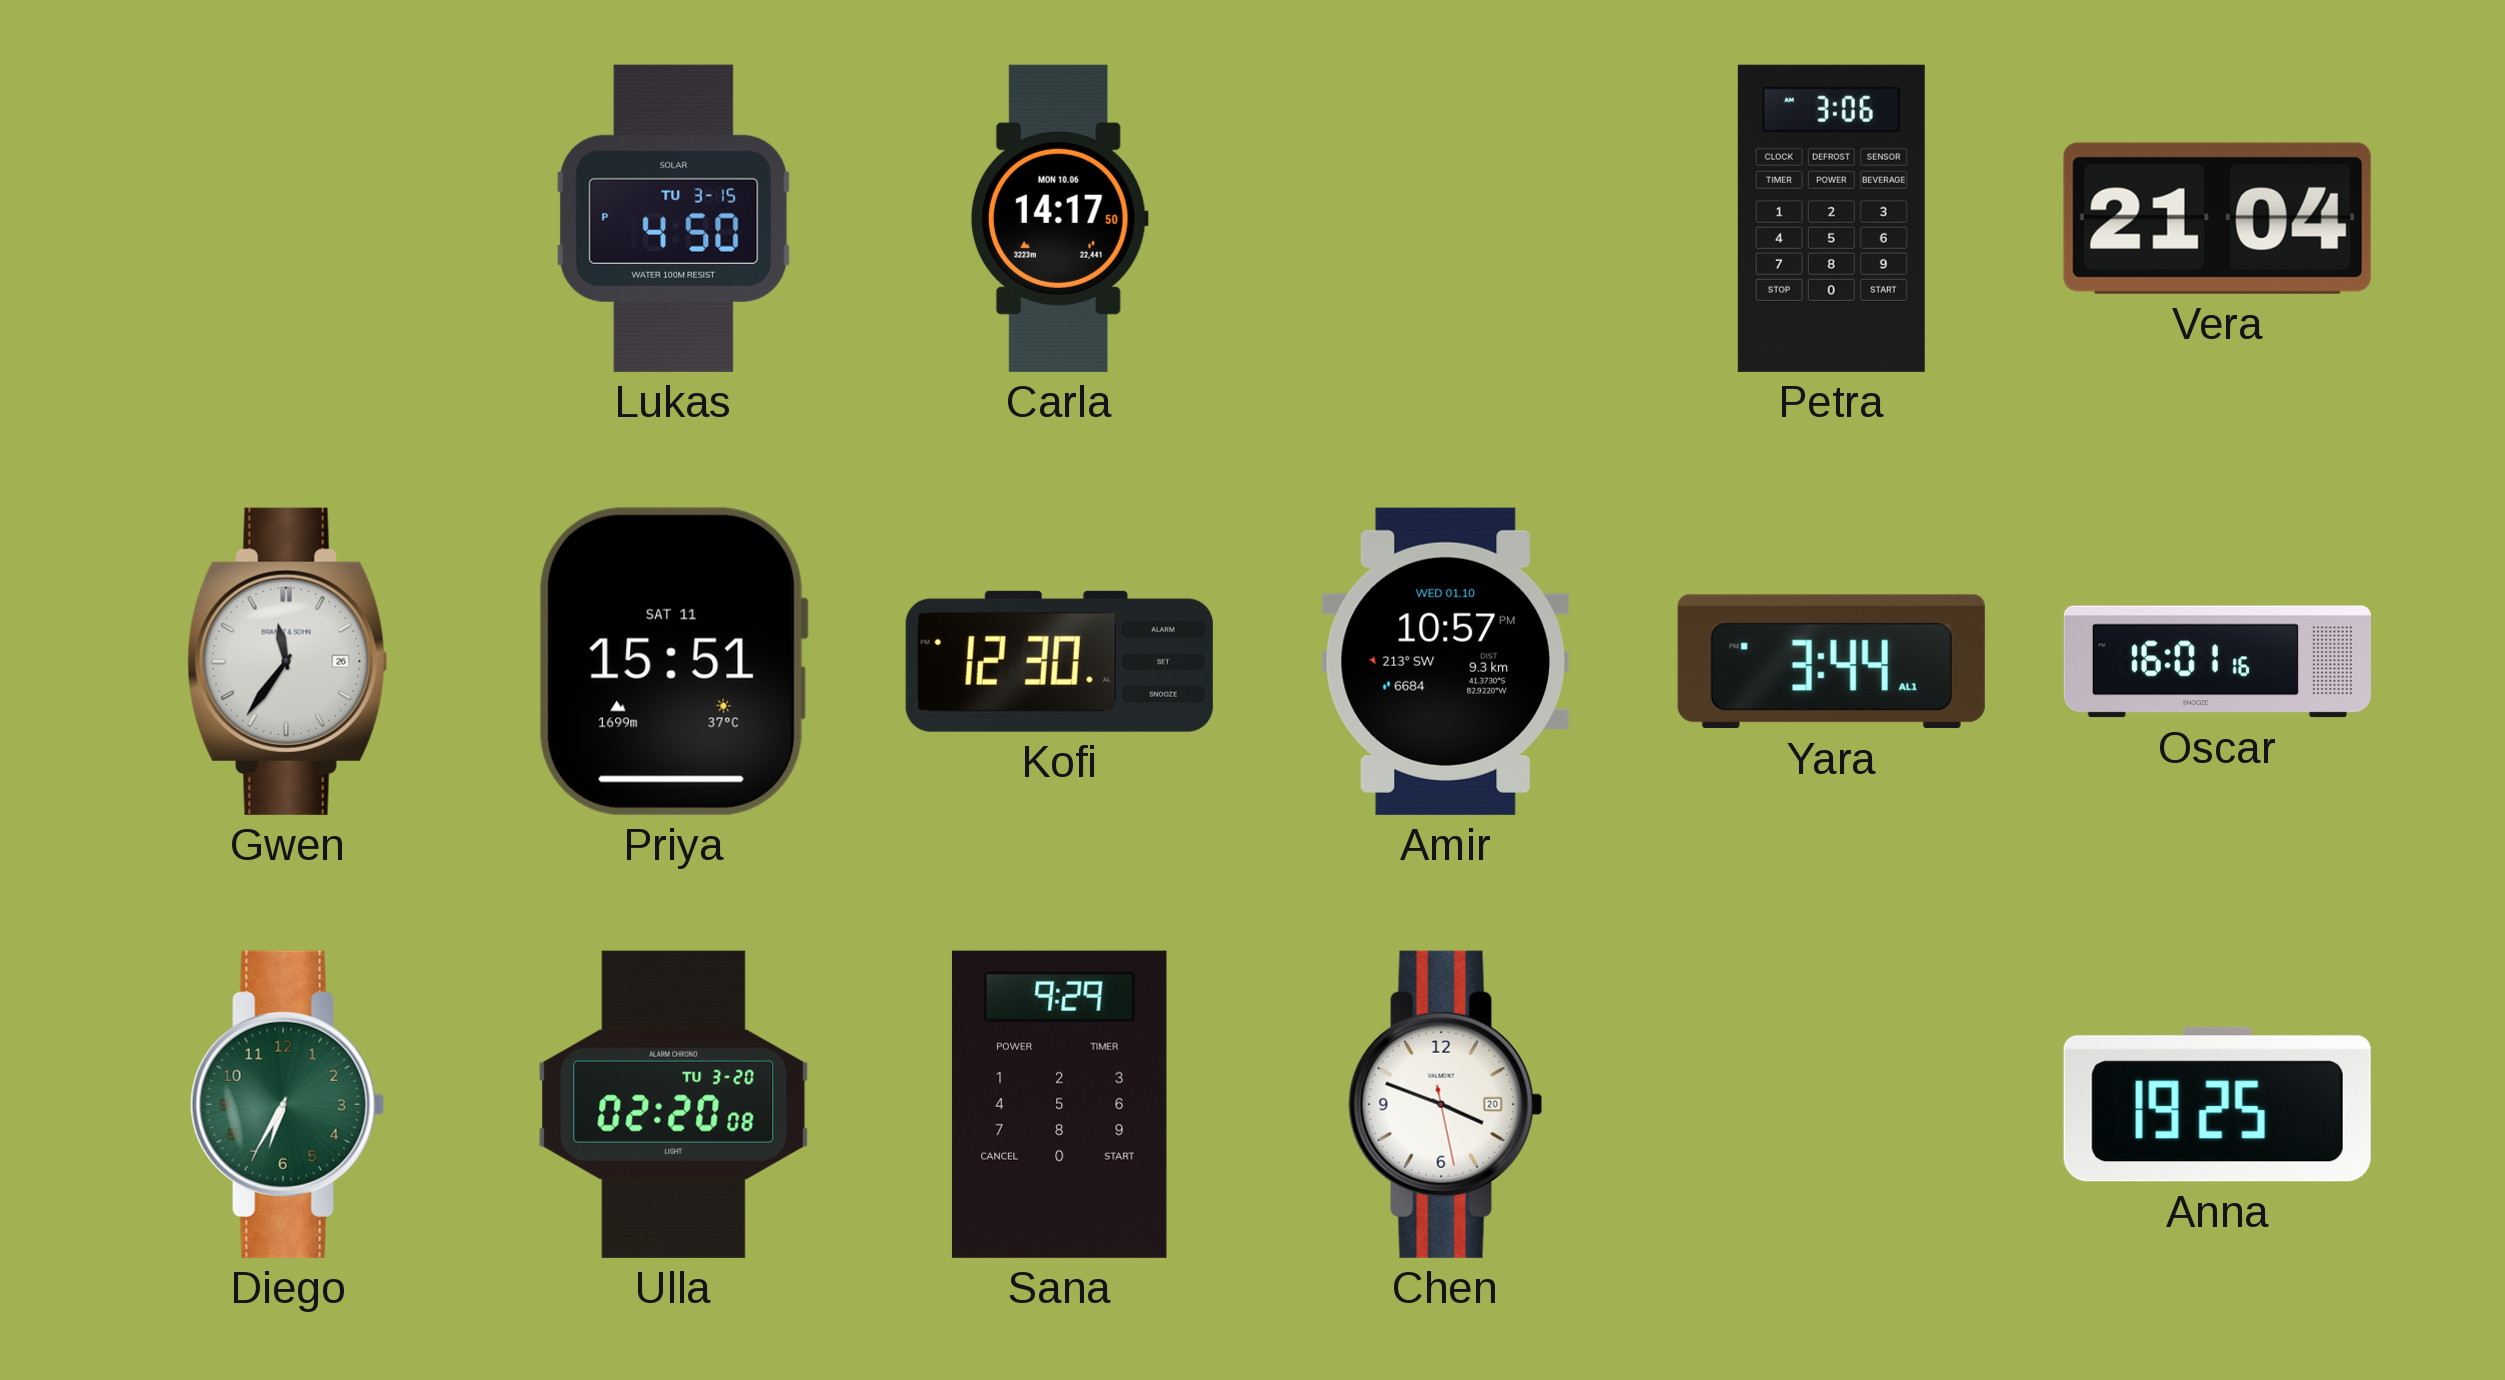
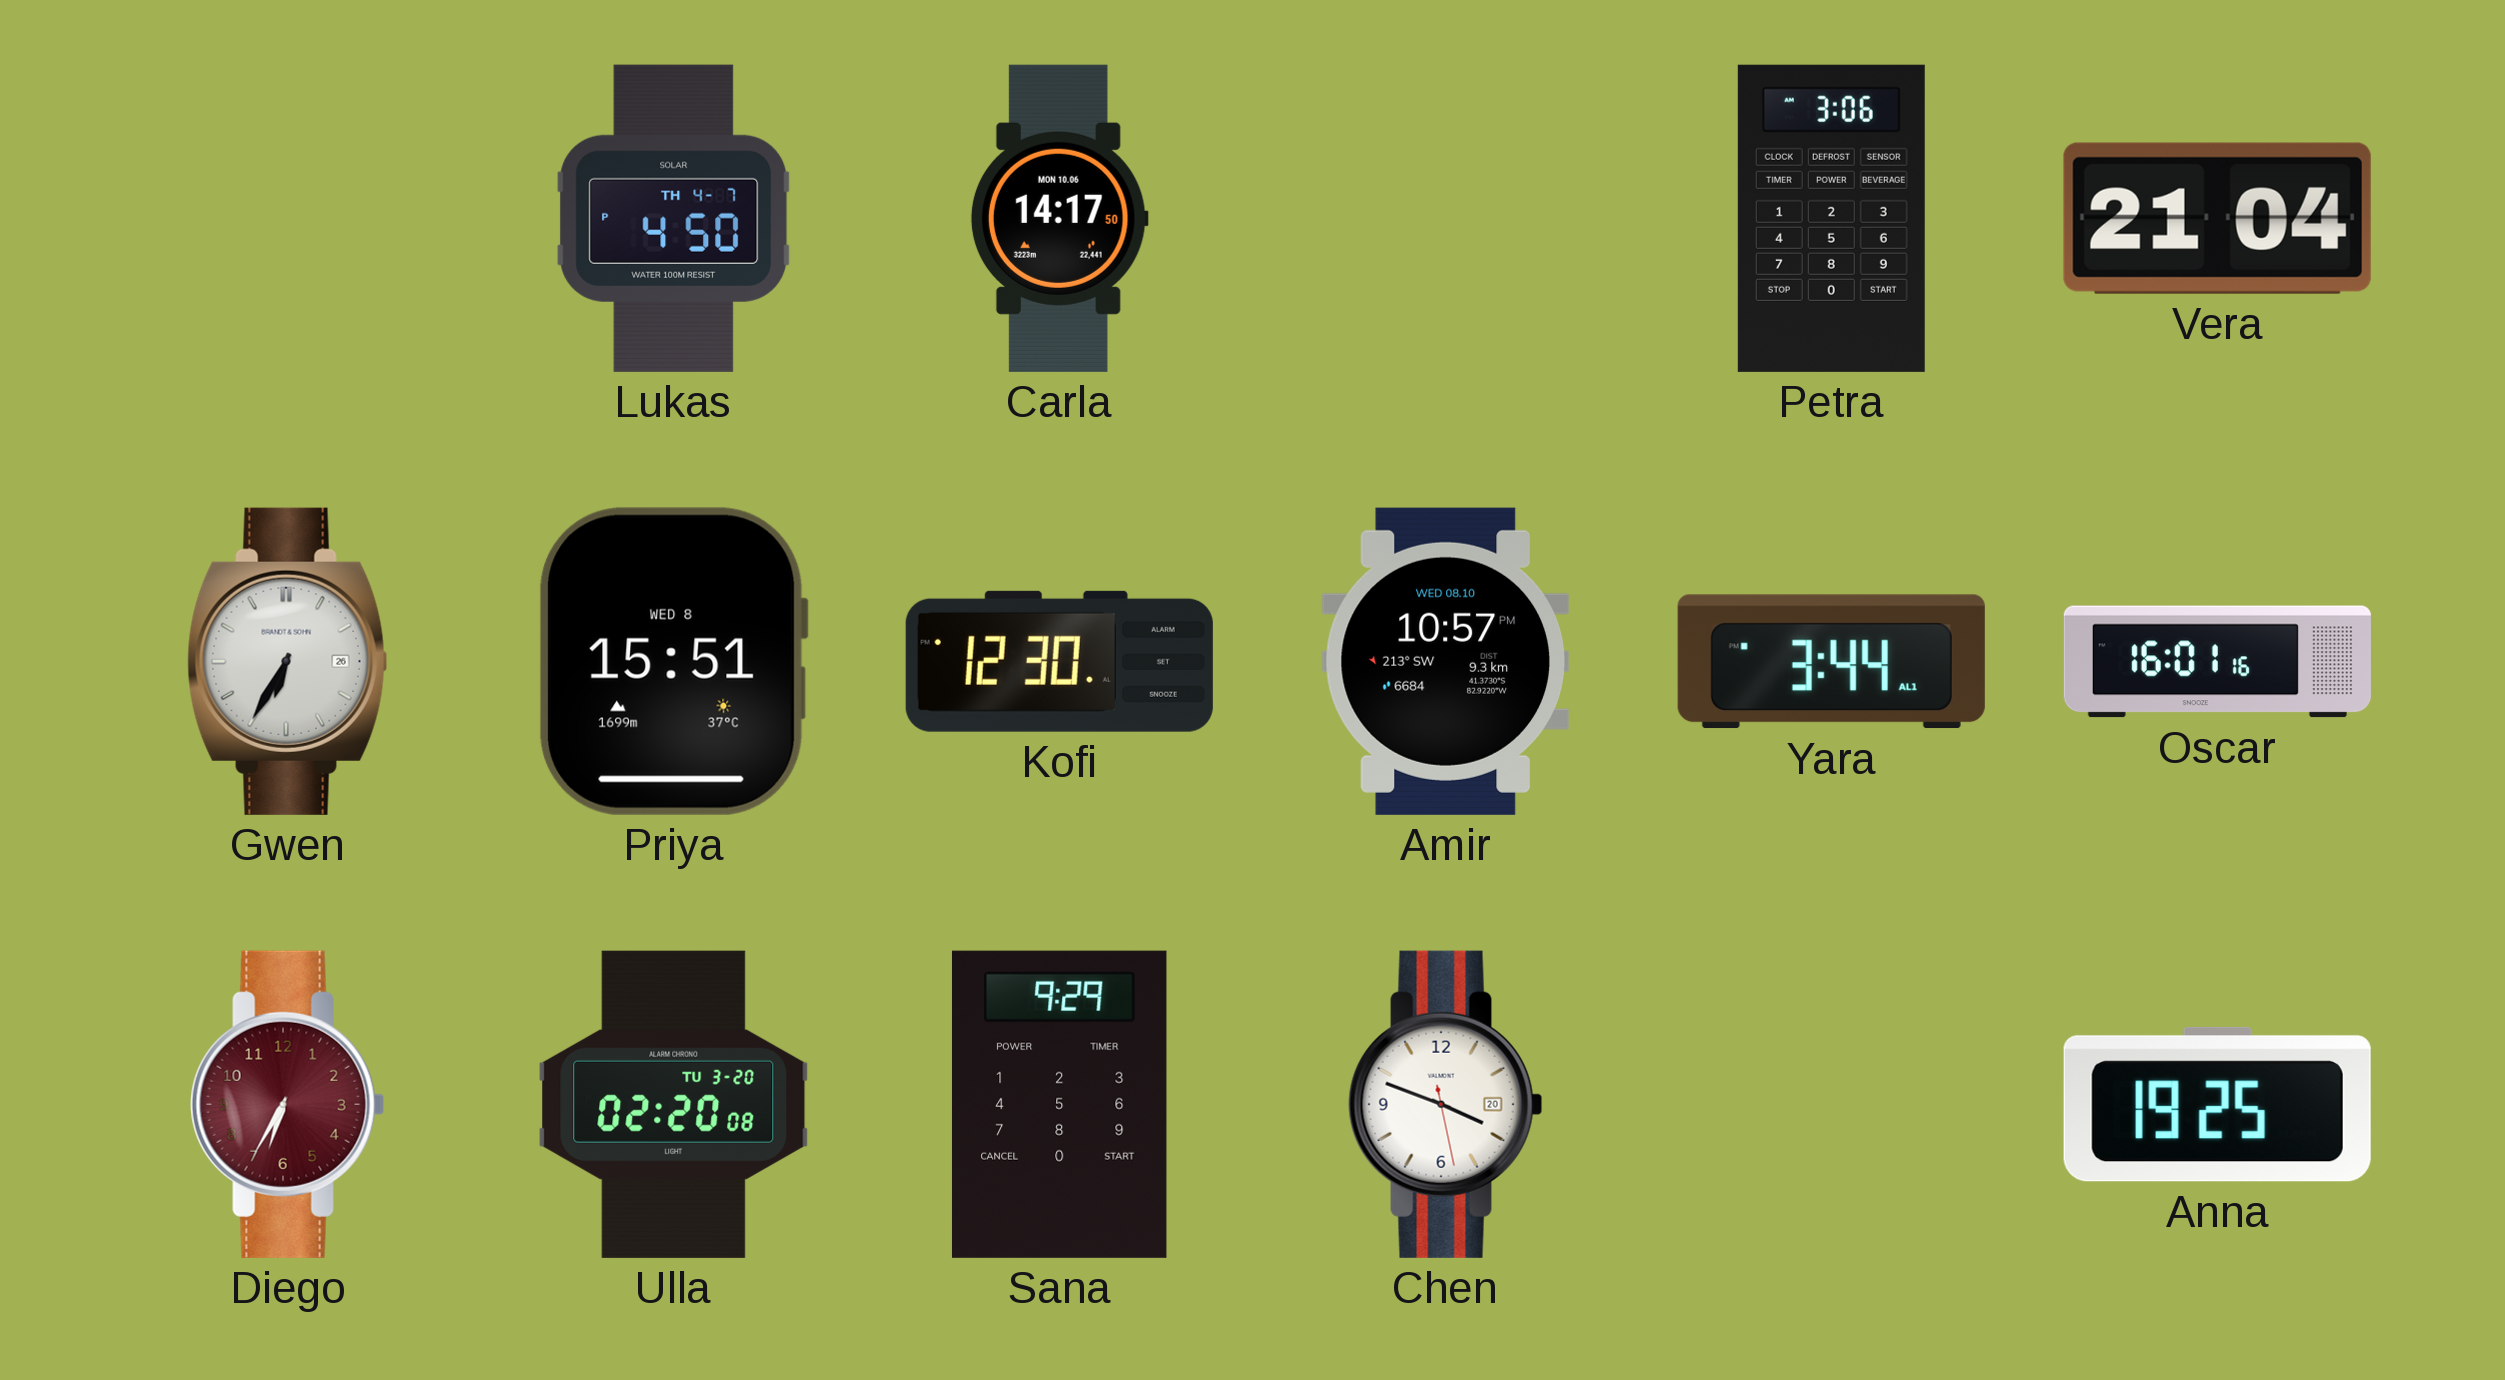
Lukas date: TU 3-15 -> TH 4-7 (674, 218)
Gwen: 11:36 -> 6:35 (288, 661)
Priya date: SAT 11 -> WED 8 (674, 661)
Amir date: WED 01.10 -> WED 08.10 (1445, 661)
Diego dial: green -> burgundy (288, 1104)
